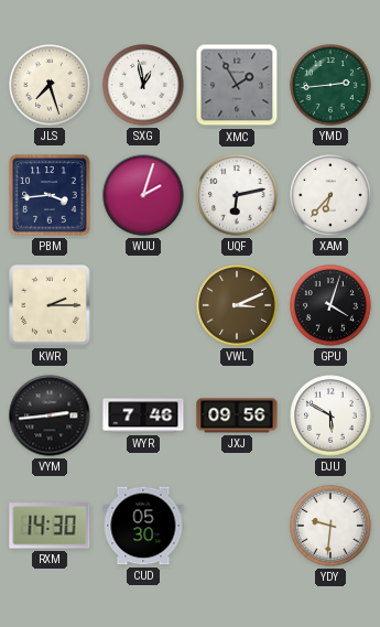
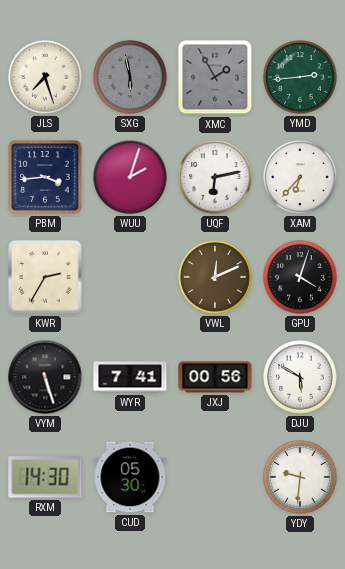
SXG: 12:58 -> 5:58 (130, 77)
SXG dial: white -> grey (130, 77)
KWR: 2:15 -> 2:35 (45, 277)
VWL: 3:11 -> 12:11 (215, 277)
VYM: 2:44 -> 5:27 (45, 377)
WYR: 7:46 -> 7:41 (130, 377)
JXJ: 09:56 -> 00:56 (215, 377)
